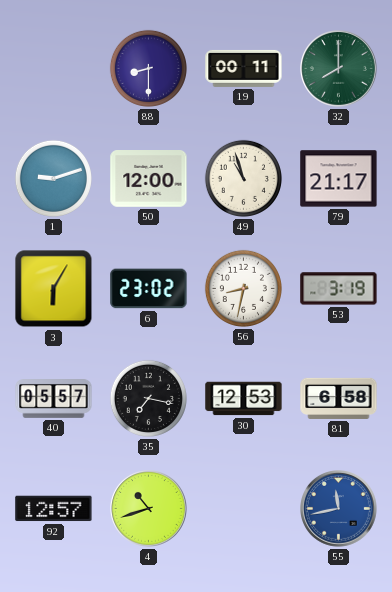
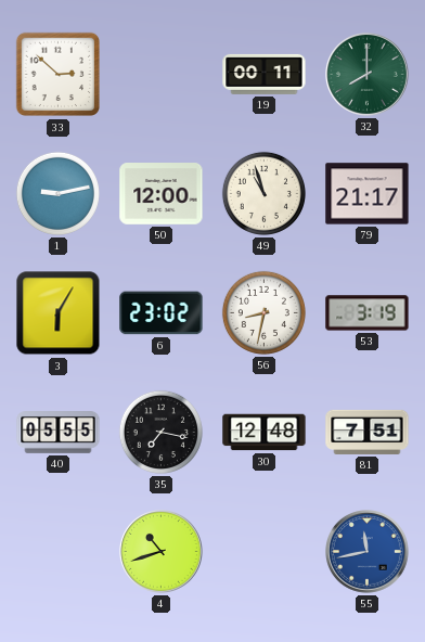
33: none -> 2:52 (59, 75)
88: 8:30 -> none (148, 68)
1: 9:12 -> 9:13 (57, 193)
40: 05:57 -> 05:55 (59, 433)
30: 12:53 -> 12:48 (265, 433)
81: 6:58 -> 7:51 (368, 432)
92: 12:57 -> none (54, 509)
